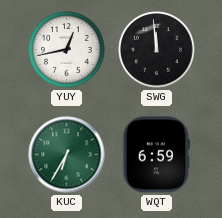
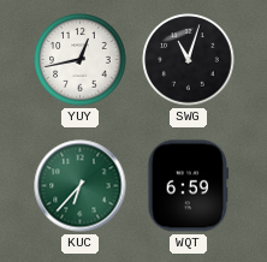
SWG: 11:59 -> 11:03 (189, 60)
KUC: 6:35 -> 6:37 (81, 186)
